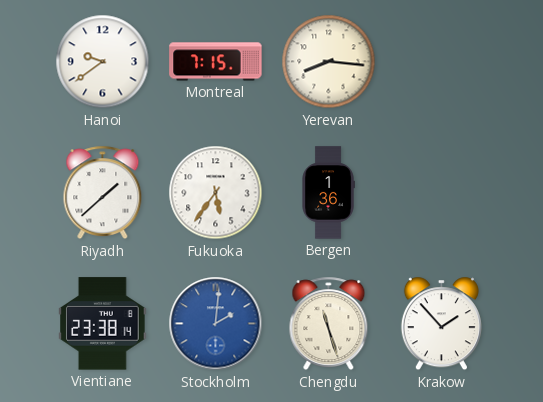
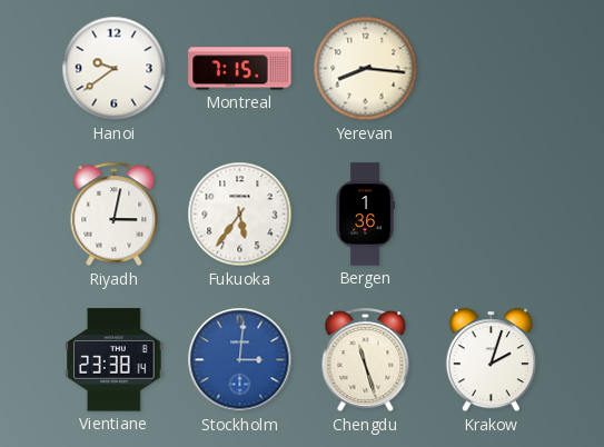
Riyadh: 1:38 -> 3:02 (115, 215)
Stockholm: 2:01 -> 3:01 (240, 360)
Krakow: 1:53 -> 2:03 (491, 360)
